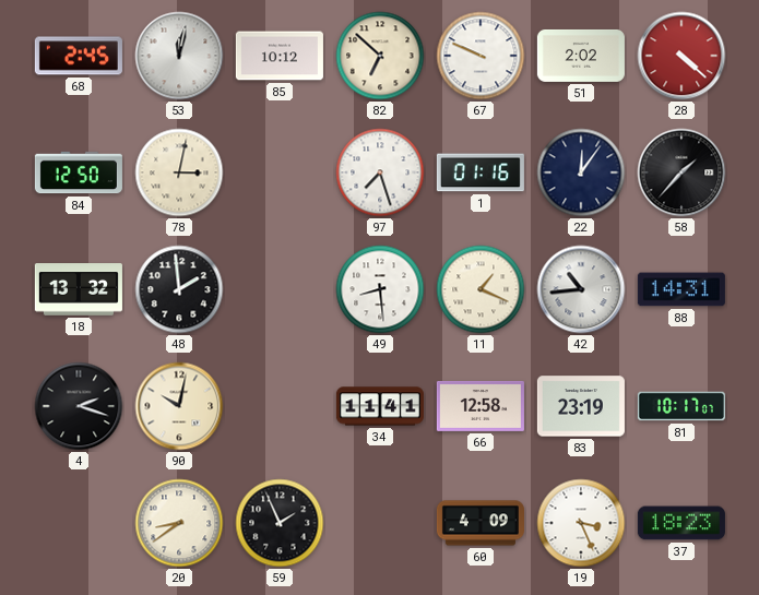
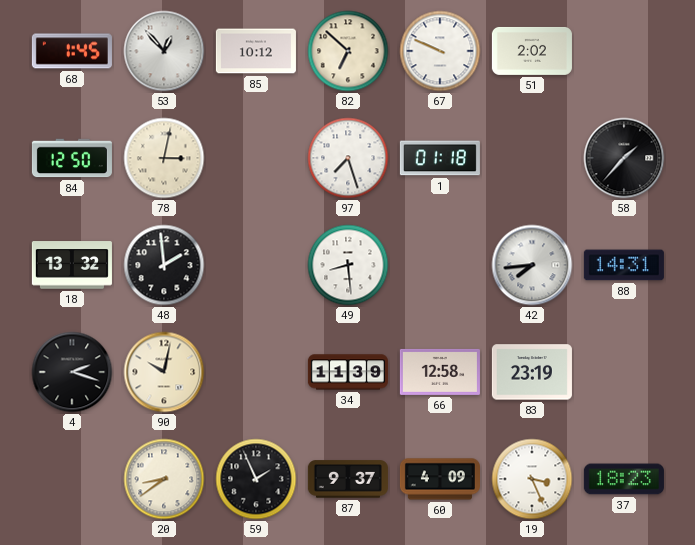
68: 2:45 -> 1:45 (72, 51)
53: 12:02 -> 12:53 (164, 51)
28: 4:22 -> none (681, 56)
1: 01:16 -> 01:18 (440, 158)
22: 12:06 -> none (581, 172)
11: 1:19 -> none (481, 289)
42: 10:44 -> 7:44 (532, 265)
34: 11:41 -> 11:39 (348, 372)
81: 10:17 -> none (681, 406)
87: none -> 9:37 (348, 479)
